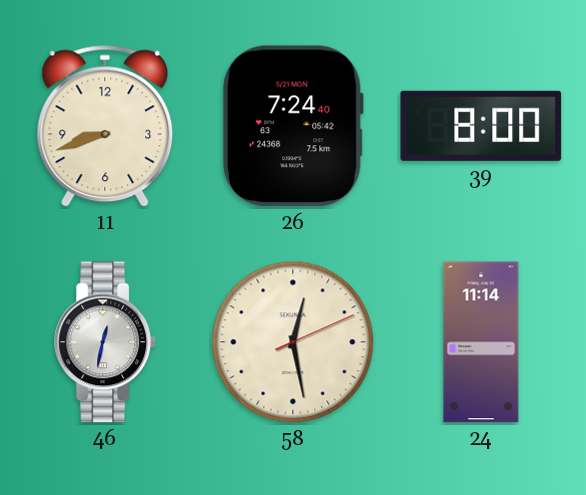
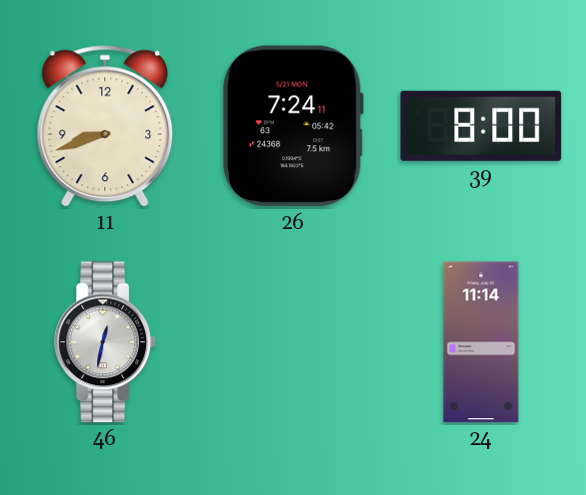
26: 7:24:40 -> 7:24:11 (293, 126)
58: 12:28 -> none (293, 342)
